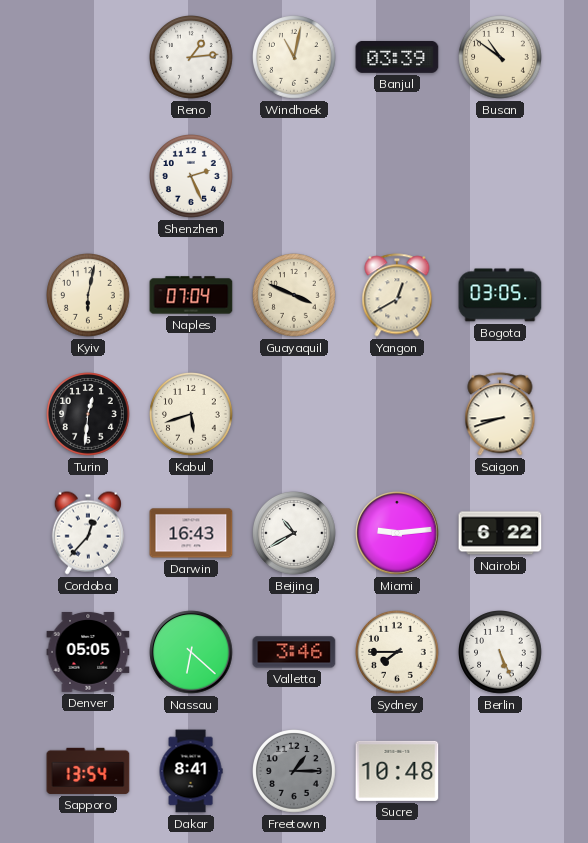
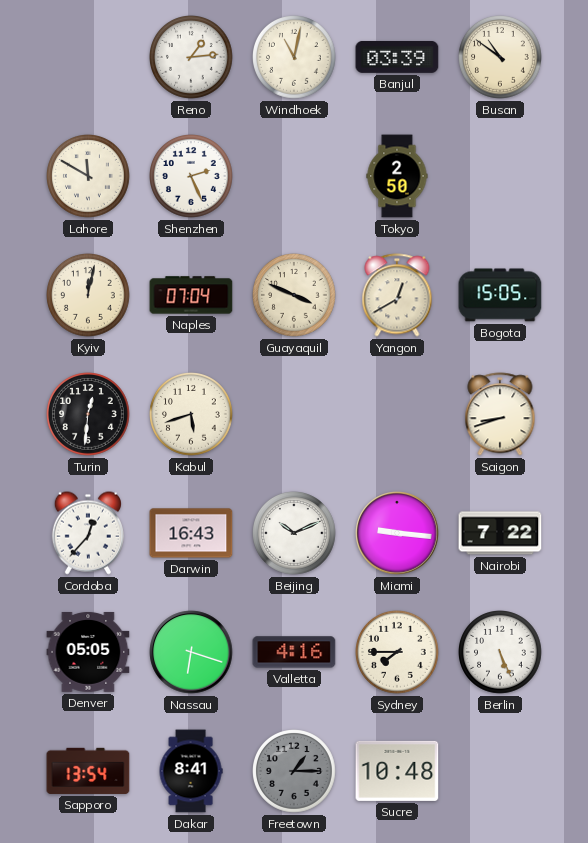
Lahore: none -> 11:50 (89, 177)
Tokyo: none -> 2:50 (397, 176)
Kyiv: 6:02 -> 12:02 (89, 296)
Bogota: 03:05 -> 15:05 (500, 295)
Beijing: 10:40 -> 10:11 (295, 534)
Miami: 9:14 -> 9:16 (397, 533)
Nairobi: 6:22 -> 7:22 (500, 533)
Nassau: 6:22 -> 6:18 (191, 652)
Valletta: 3:46 -> 4:16 (294, 652)
